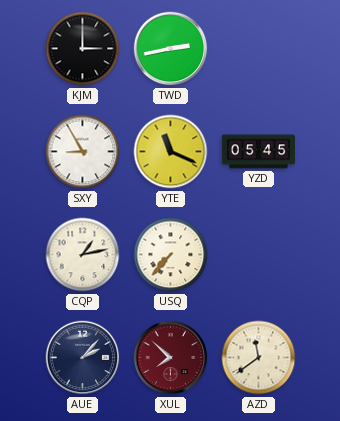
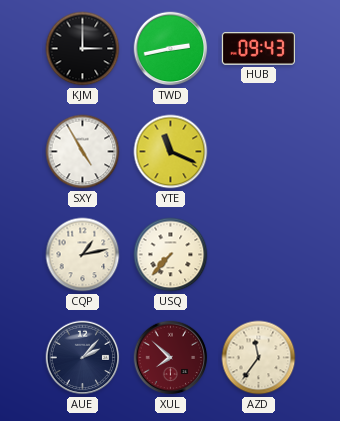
HUB: none -> 09:43 (258, 49)
SXY: 8:55 -> 4:55 (83, 152)
YZD: 05:45 -> none (258, 152)
AZD: 11:39 -> 11:36 (259, 358)
